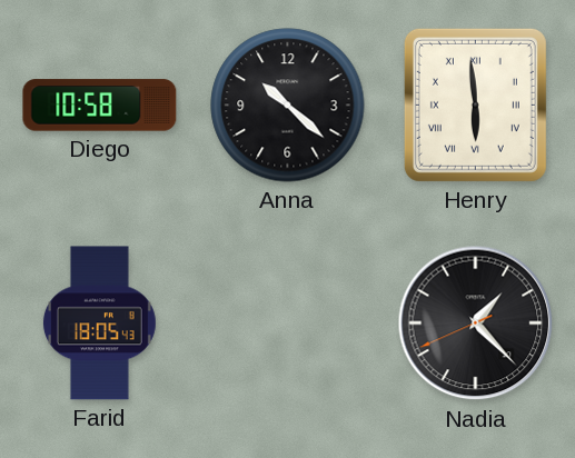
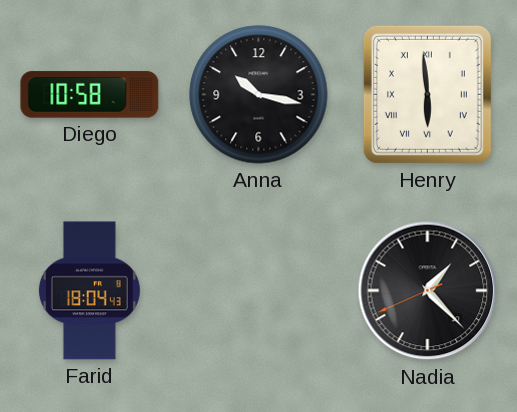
Anna: 10:22 -> 10:17 (259, 95)
Farid: 18:05 -> 18:04 (89, 291)
